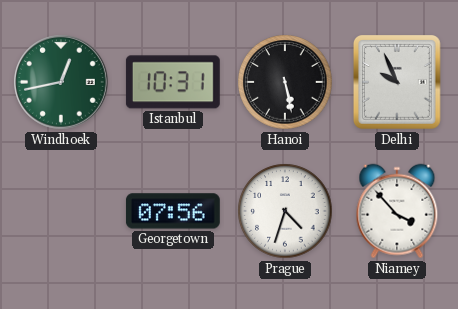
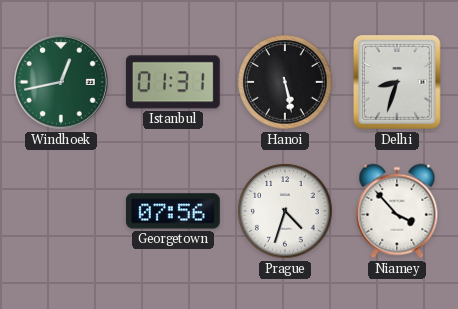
Istanbul: 10:31 -> 01:31 (173, 82)
Delhi: 9:56 -> 8:33 (398, 83)
